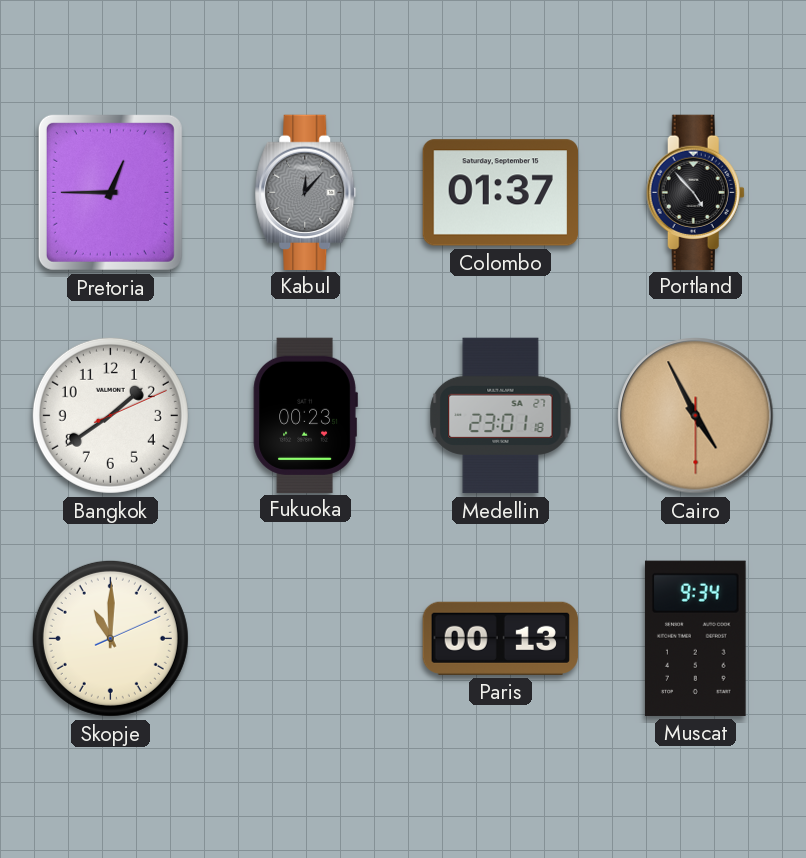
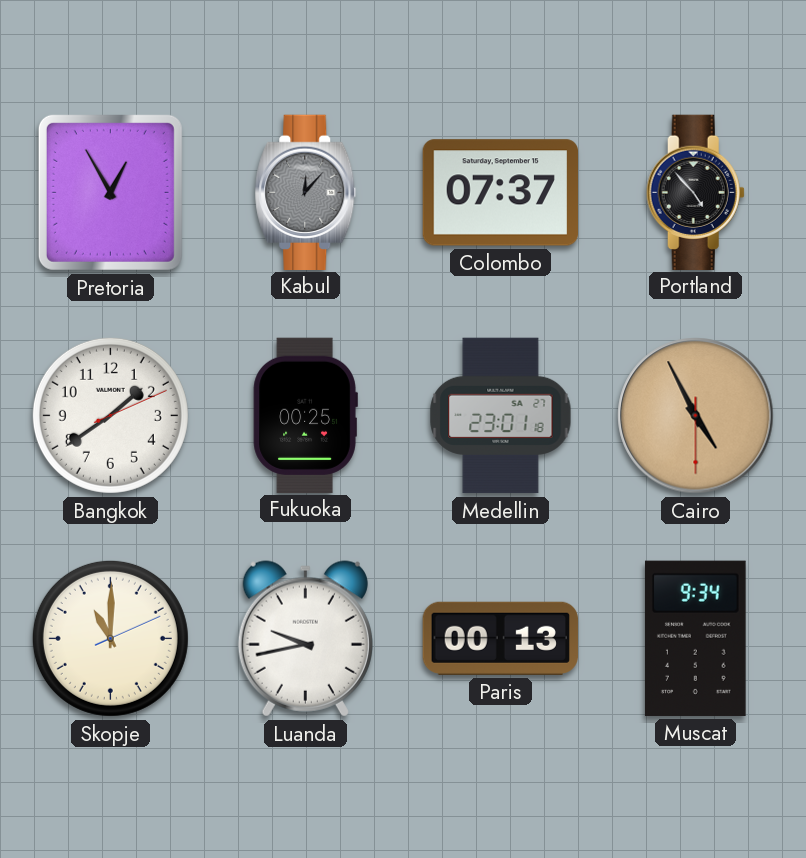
Pretoria: 12:45 -> 12:55 (110, 192)
Colombo: 01:37 -> 07:37 (500, 193)
Fukuoka: 00:23 -> 00:25 (305, 415)
Luanda: none -> 9:43 (305, 639)
